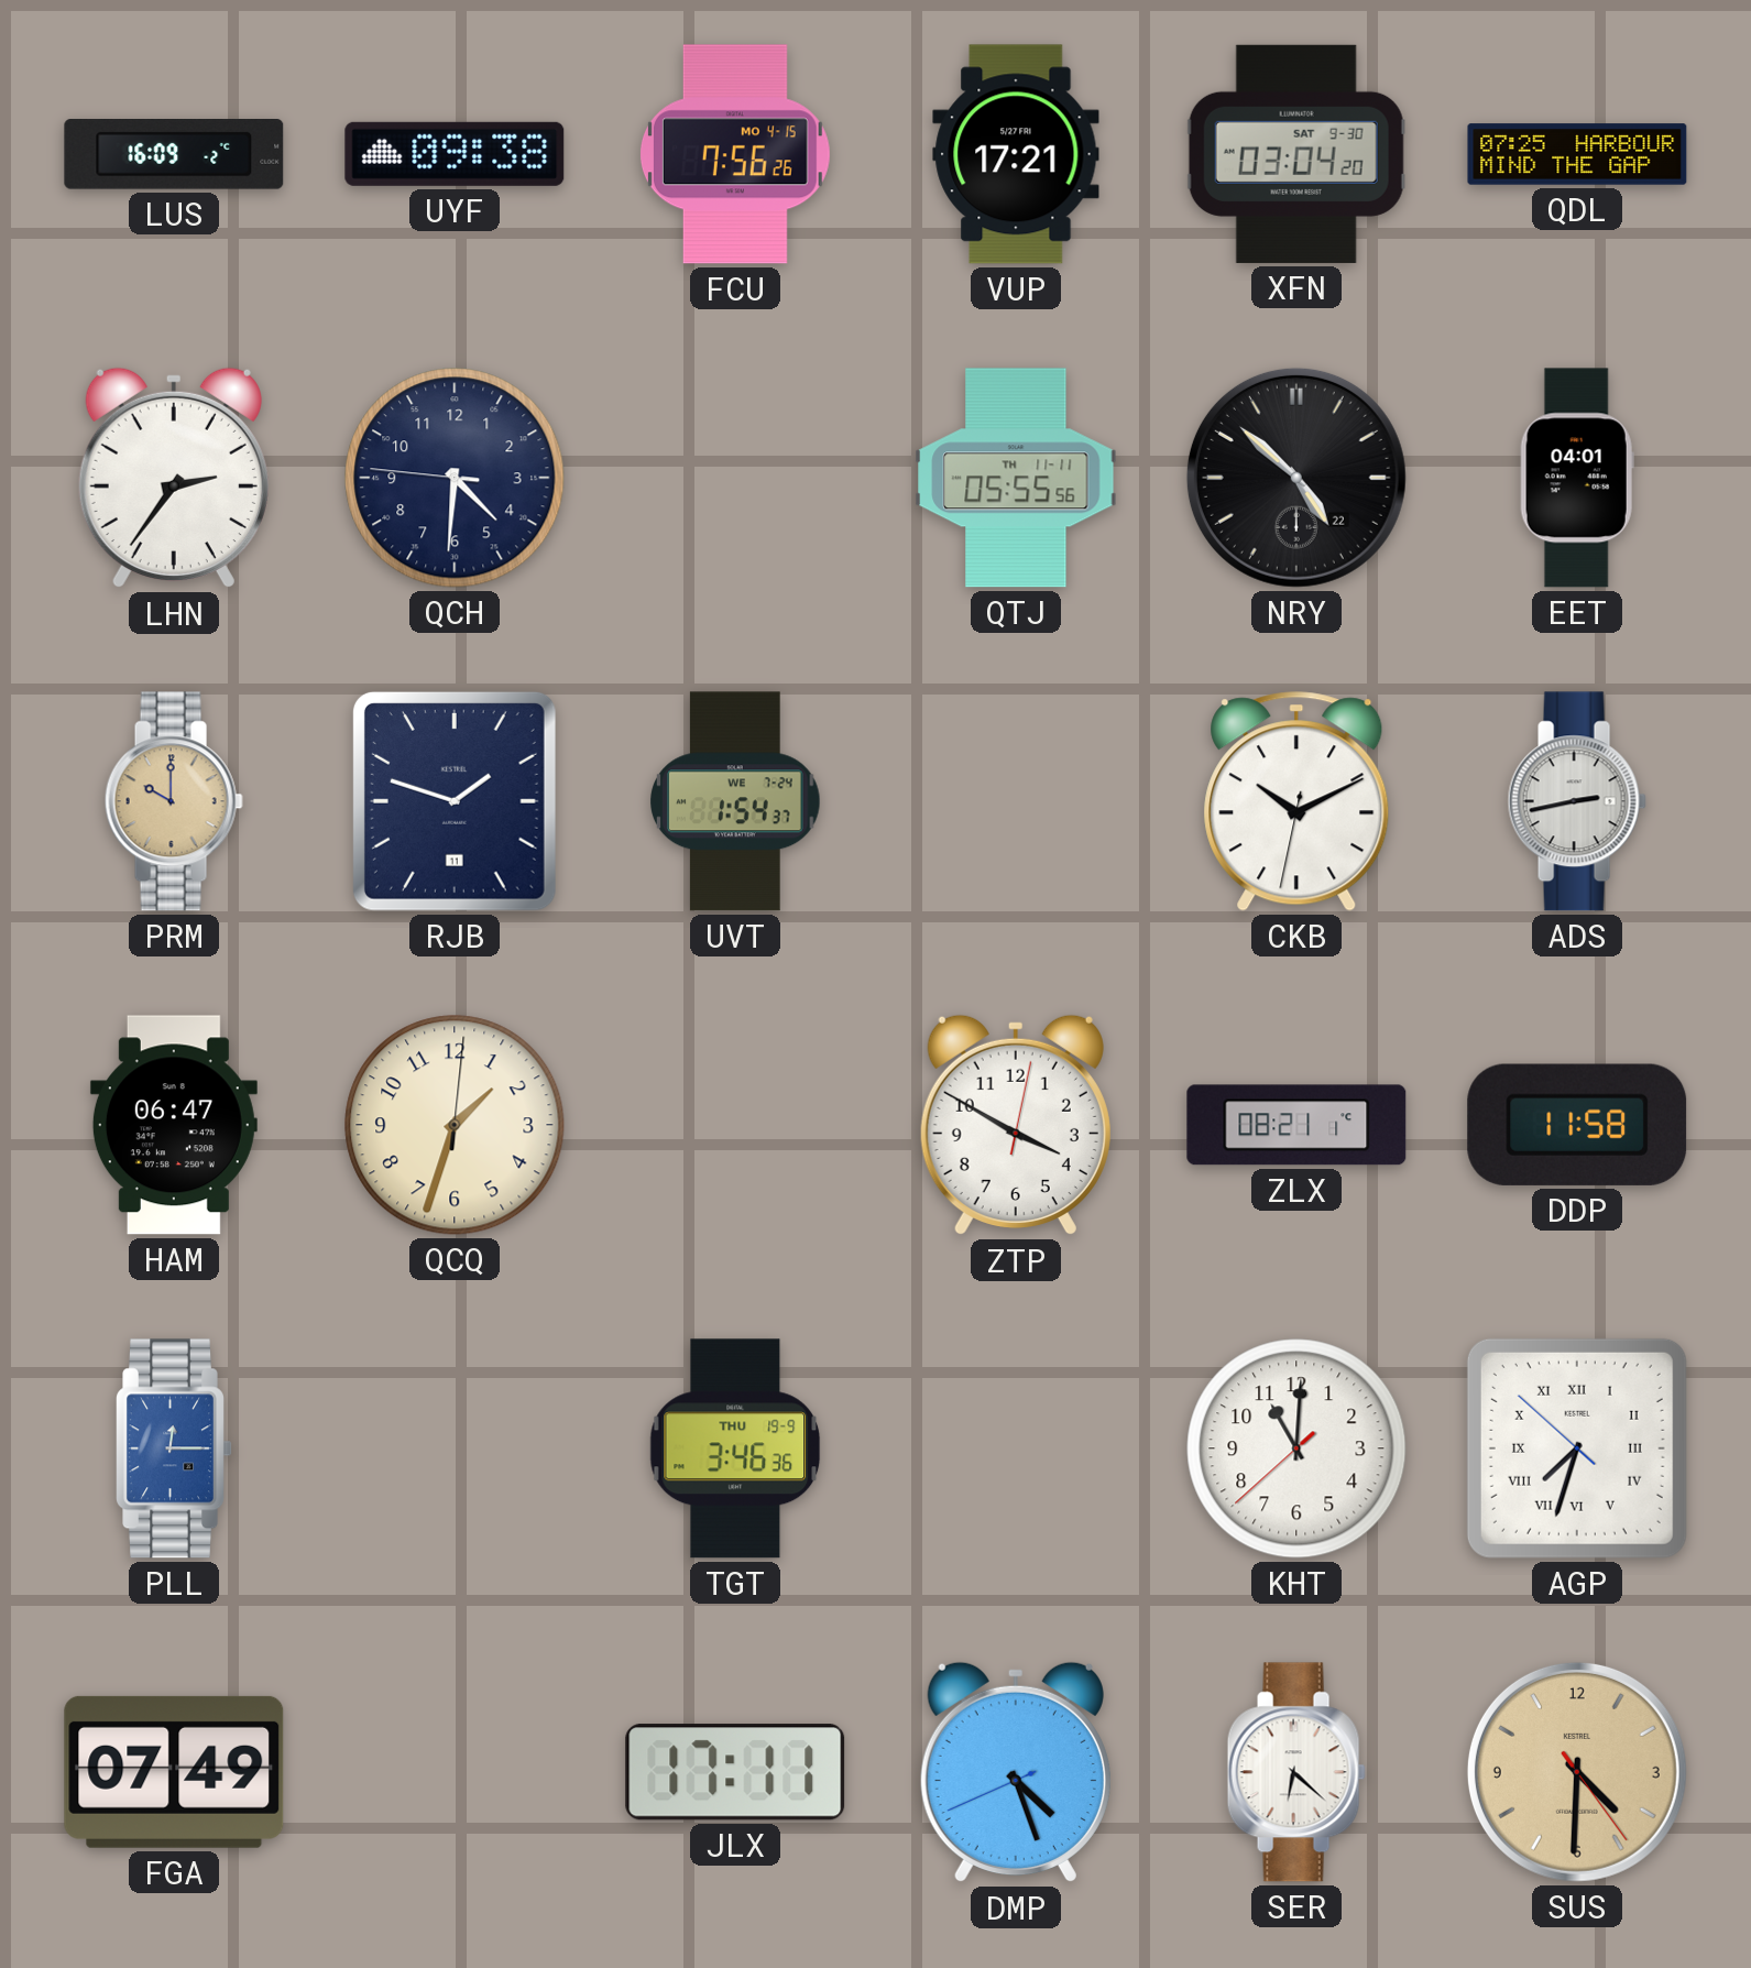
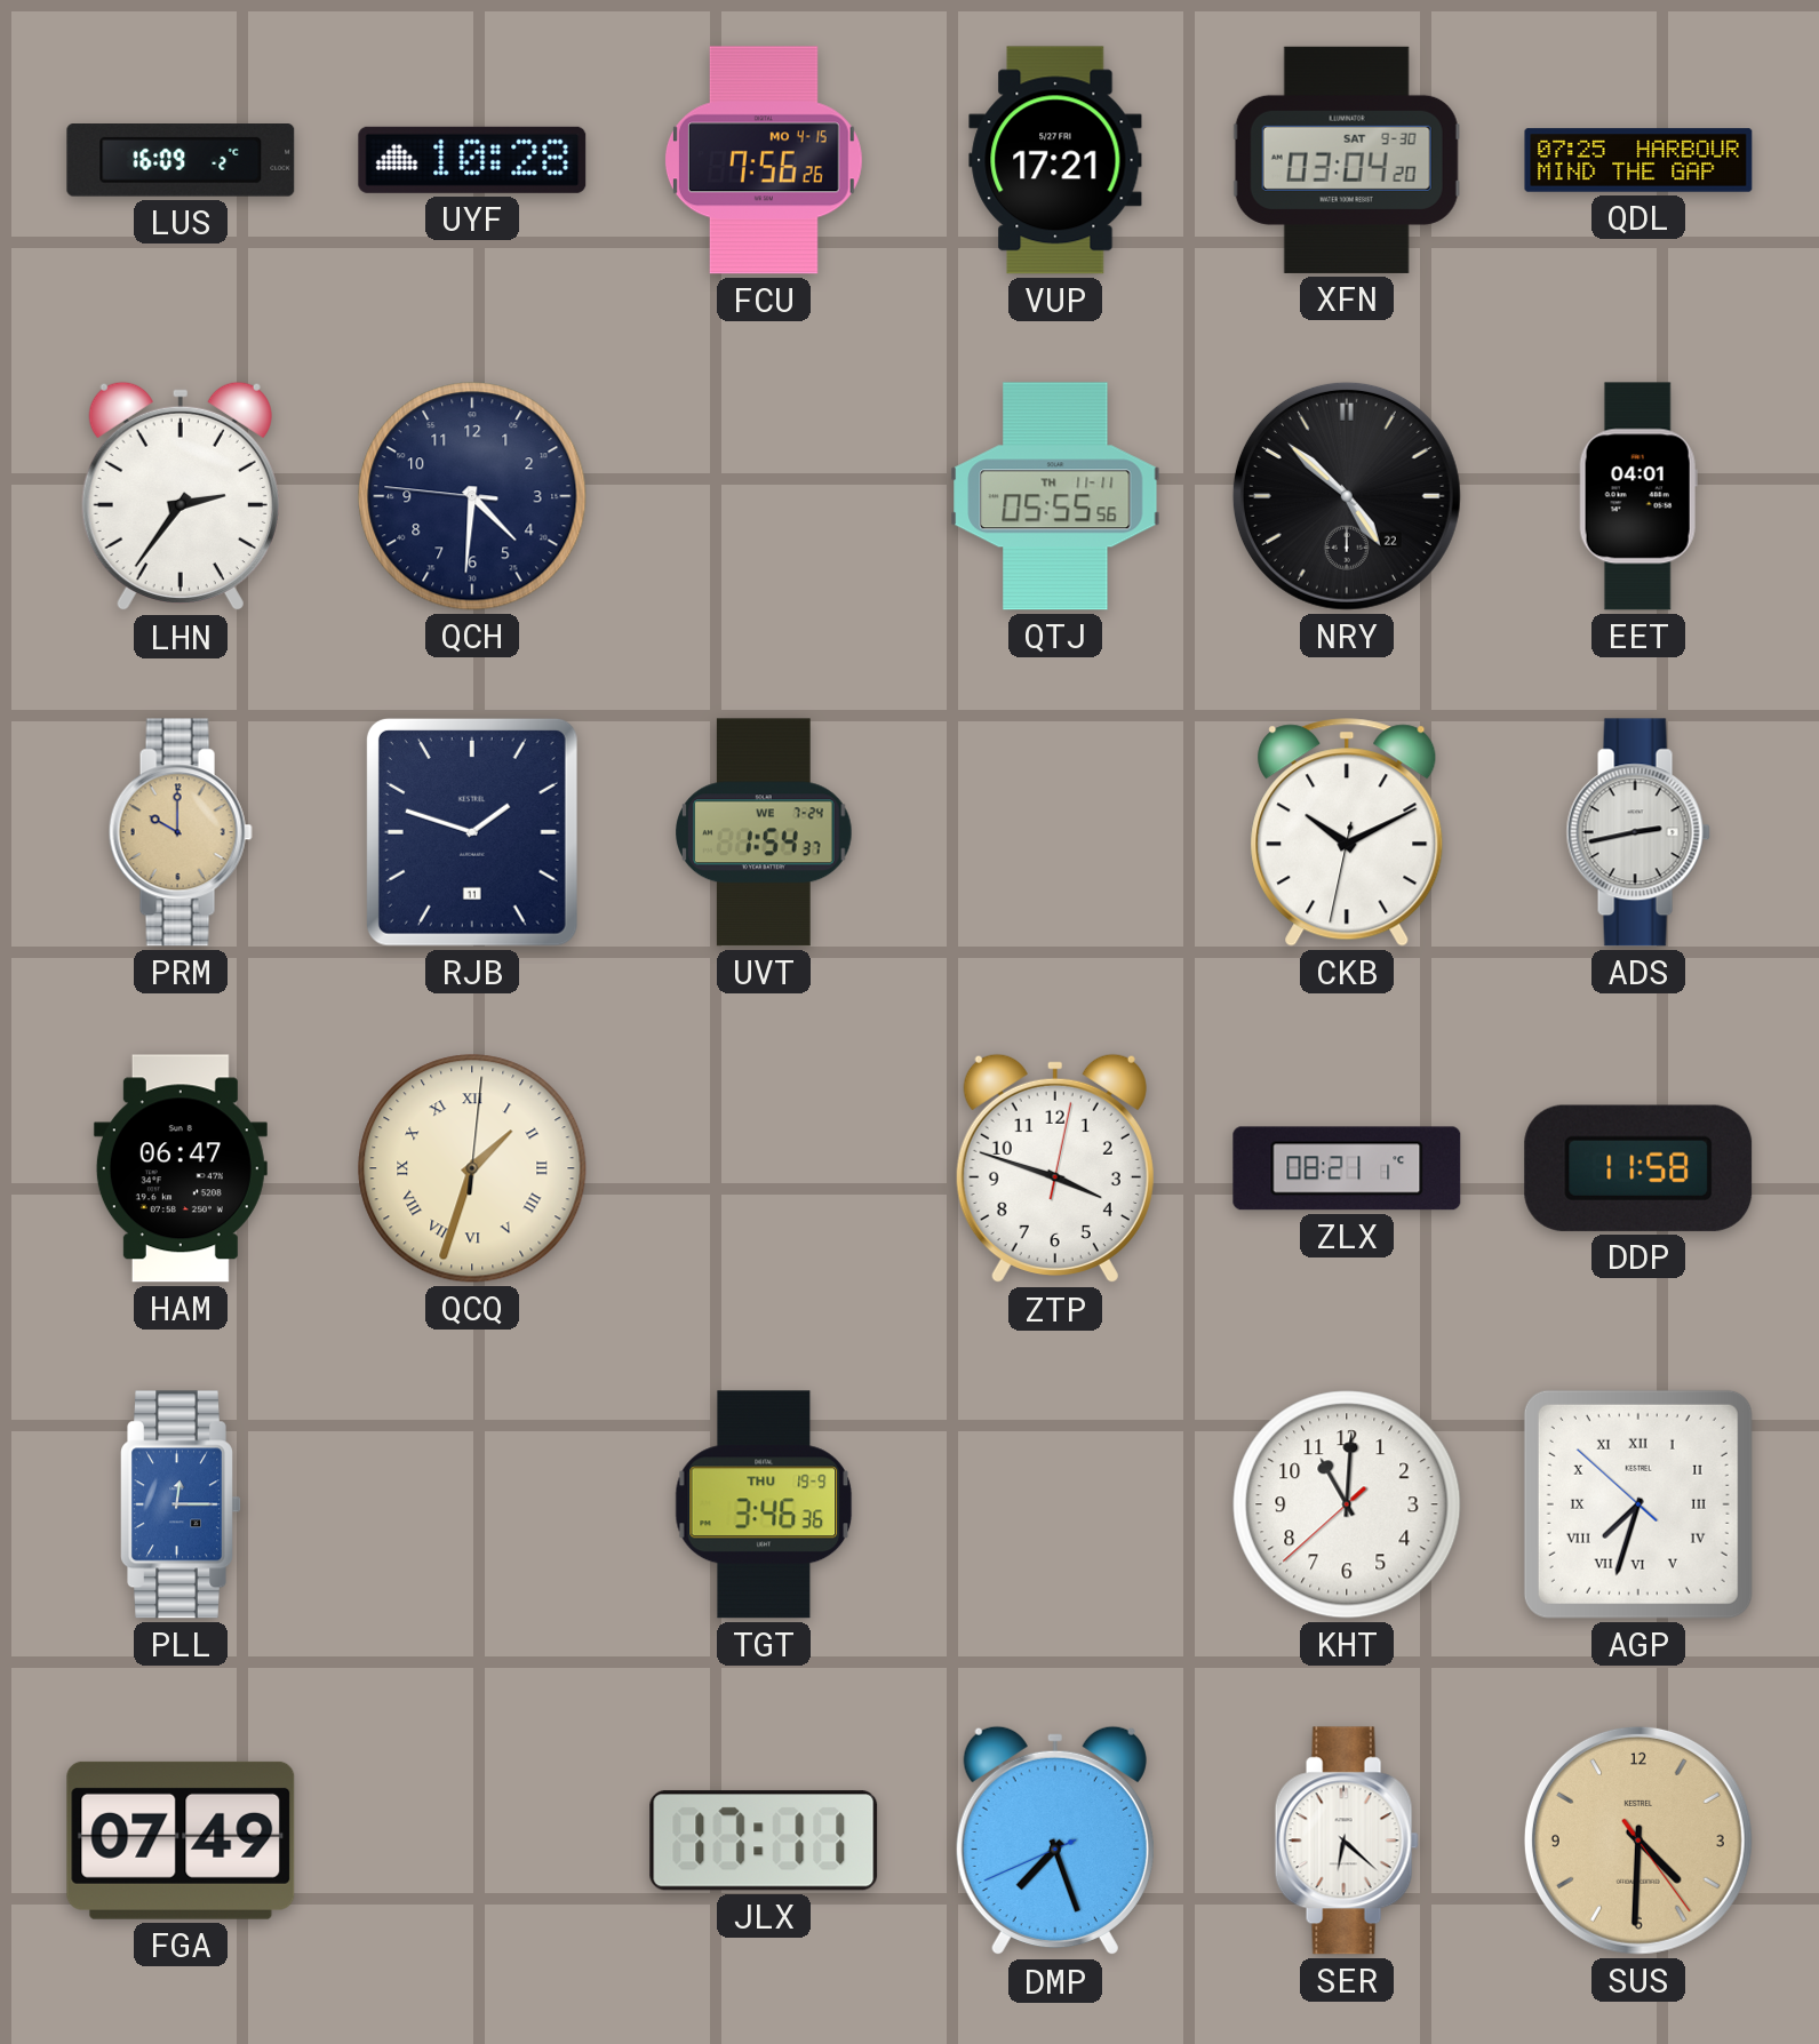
UYF: 09:38 -> 10:28 (472, 160)
QCQ numerals: Arabic -> Roman (472, 1168)
ZTP: 3:50 -> 3:48 (1055, 1168)
DMP: 4:26 -> 7:26 (1055, 1841)
